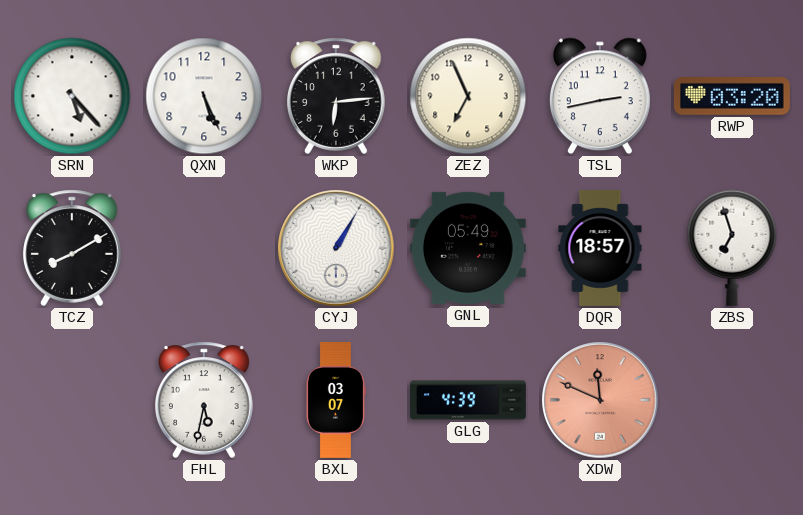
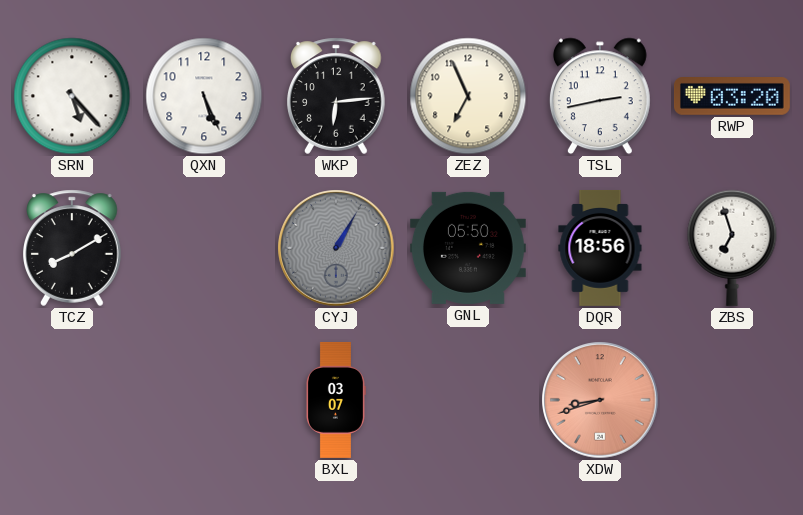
CYJ dial: white -> grey (336, 248)
GNL: 05:49 -> 05:50 (468, 248)
DQR: 18:57 -> 18:56 (600, 248)
FHL: 5:32 -> none (205, 400)
GLG: 4:39 -> none (468, 400)
XDW: 11:49 -> 8:42 (600, 400)
